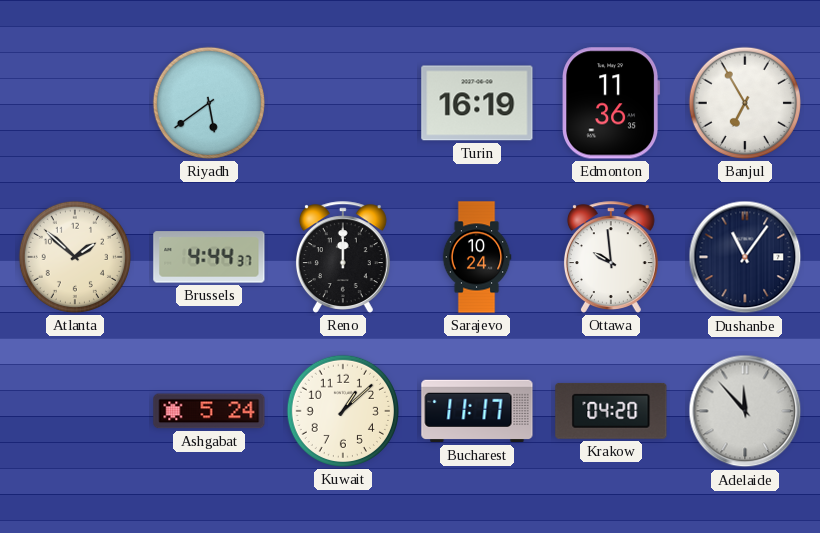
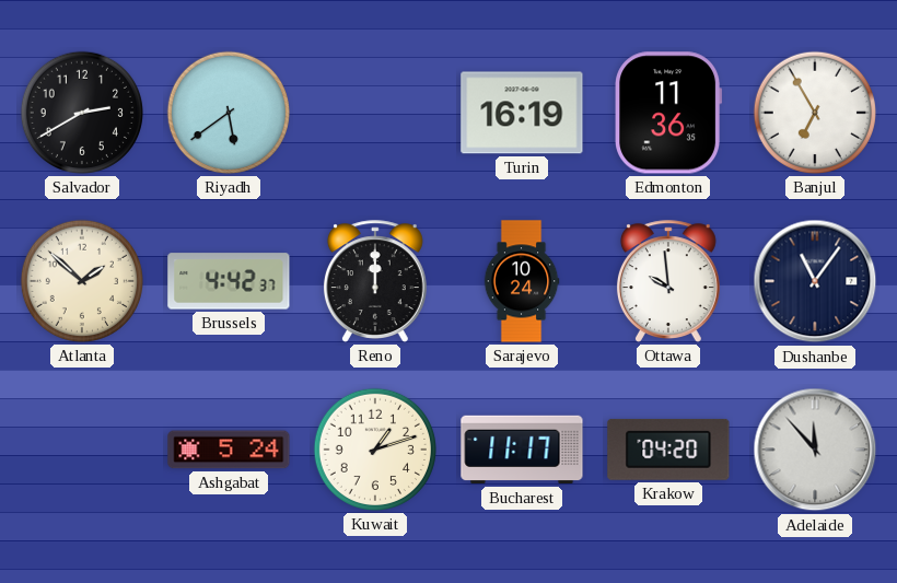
Salvador: none -> 2:40 (82, 113)
Brussels: 4:44 -> 4:42 (229, 281)
Kuwait: 1:08 -> 1:12 (375, 450)
